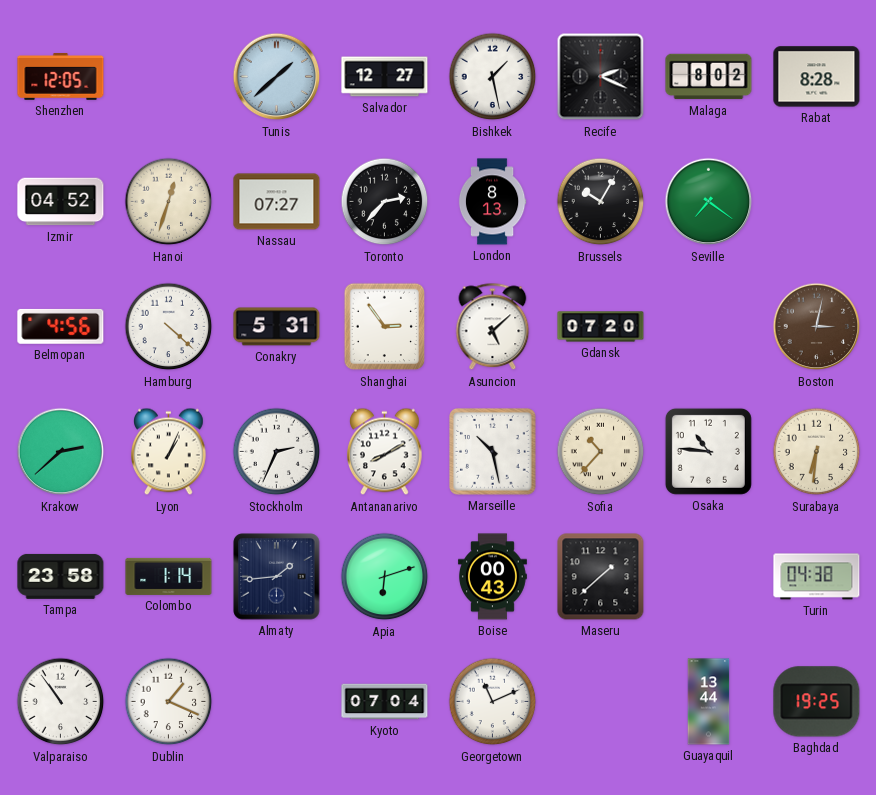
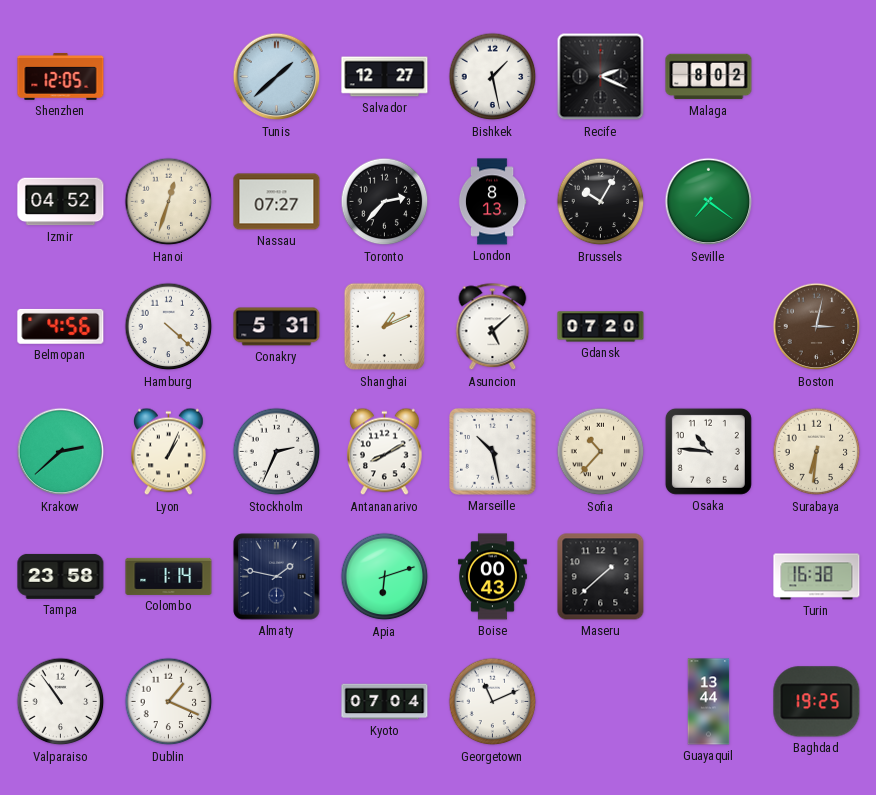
Rabat: 8:28 -> none (817, 77)
Shanghai: 2:54 -> 1:11 (385, 327)
Almaty: 1:44 -> 1:47 (277, 577)
Turin: 04:38 -> 16:38 (817, 577)
